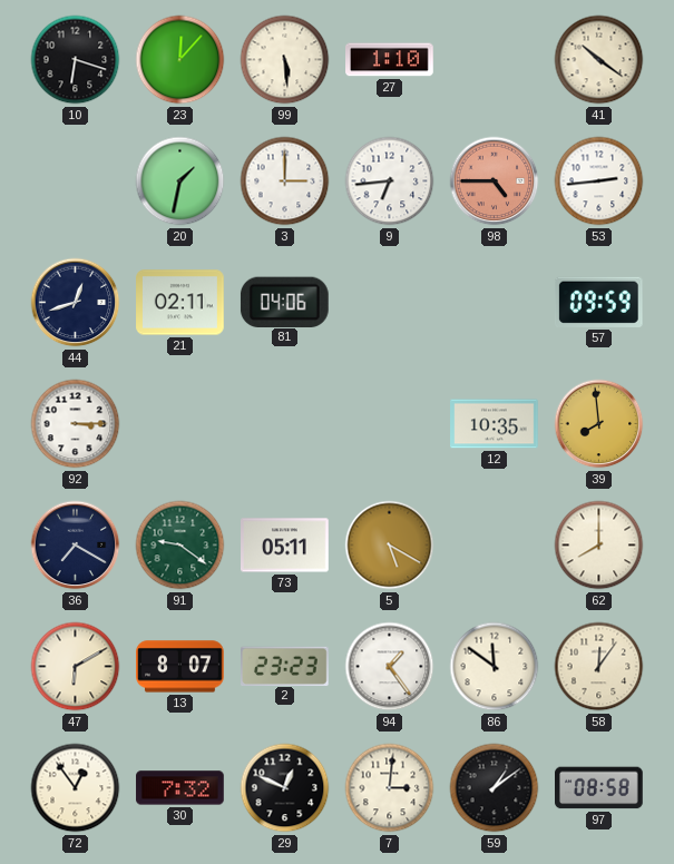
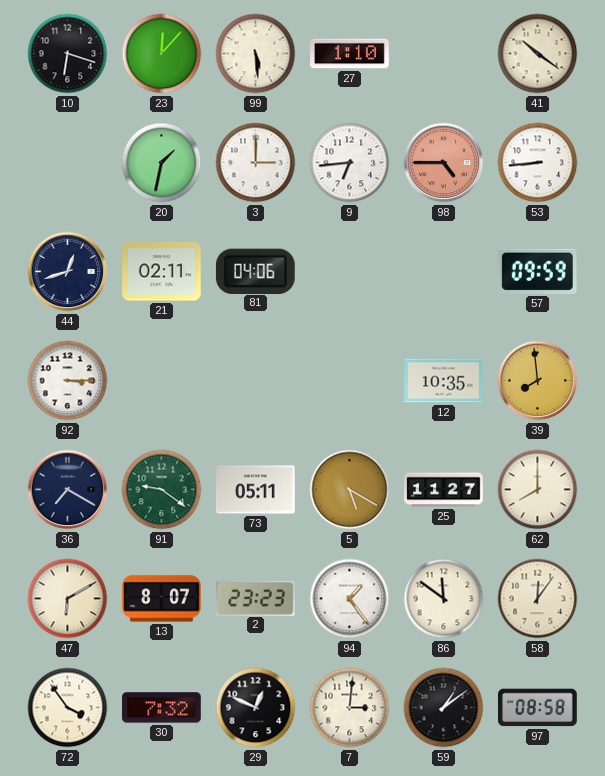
53: 2:44 -> 8:44 (538, 163)
25: none -> 11:27 (444, 490)
72: 12:54 -> 3:54 (68, 708)
